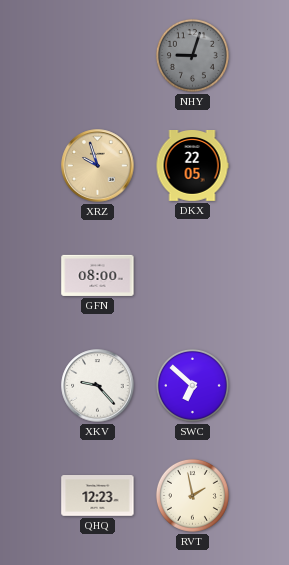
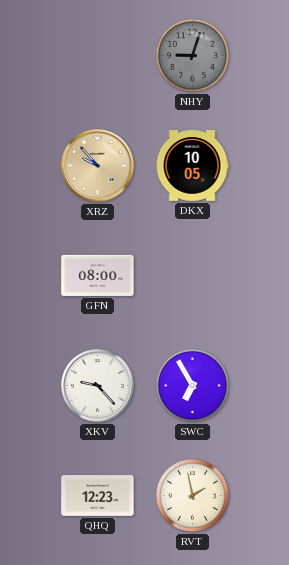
XRZ: 9:57 -> 9:53 (98, 166)
DKX: 22:05 -> 10:05 (192, 166)
SWC: 6:52 -> 6:55 (192, 385)
